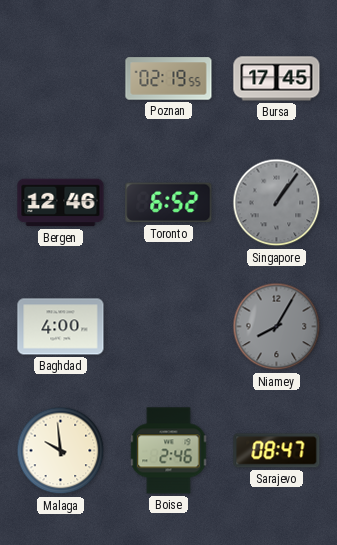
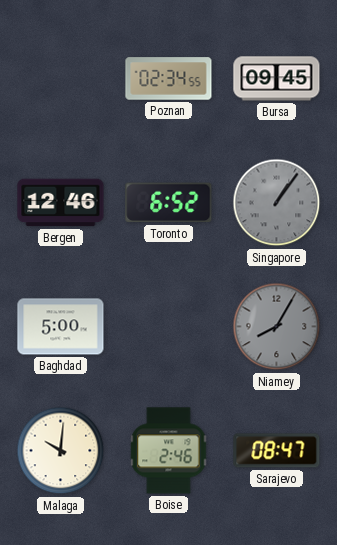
Poznan: 02:19 -> 02:34 (169, 79)
Bursa: 17:45 -> 09:45 (277, 79)
Baghdad: 4:00 -> 5:00 (61, 327)
Malaga: 9:59 -> 10:01 (61, 451)
